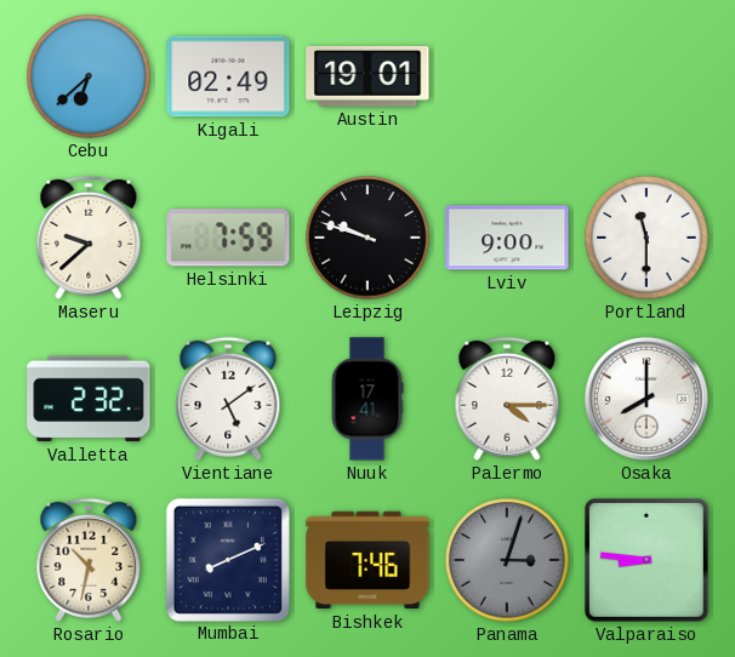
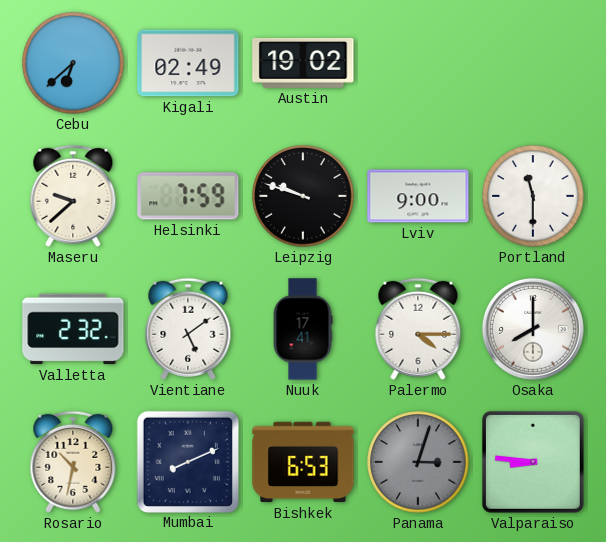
Austin: 19:01 -> 19:02 (303, 63)
Bishkek: 7:46 -> 6:53 (303, 462)
